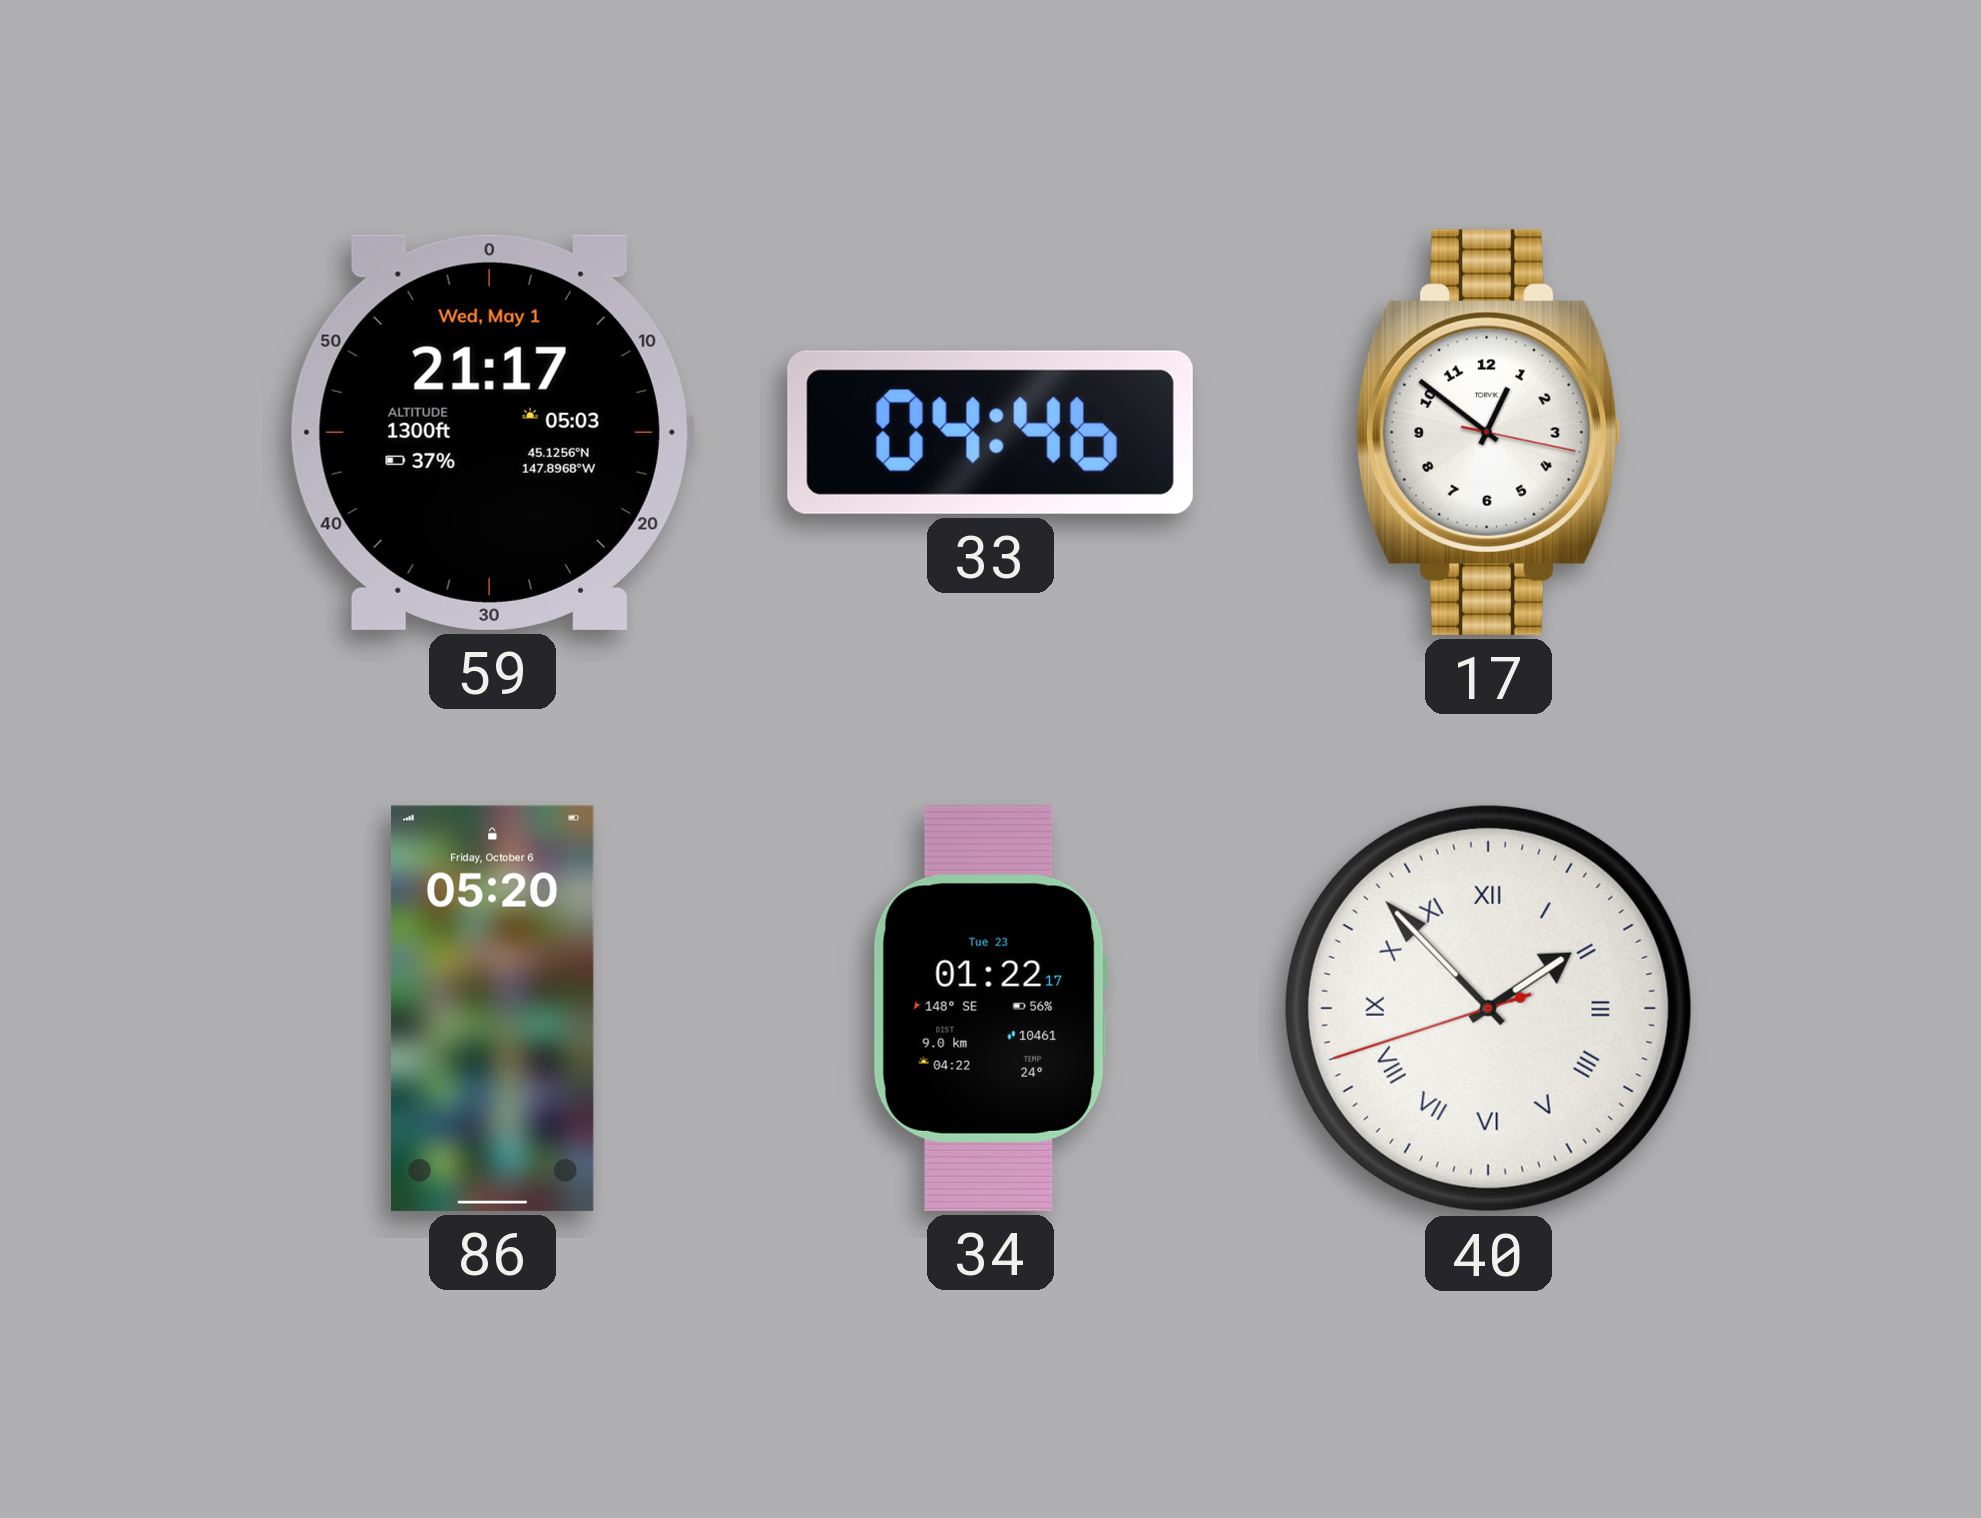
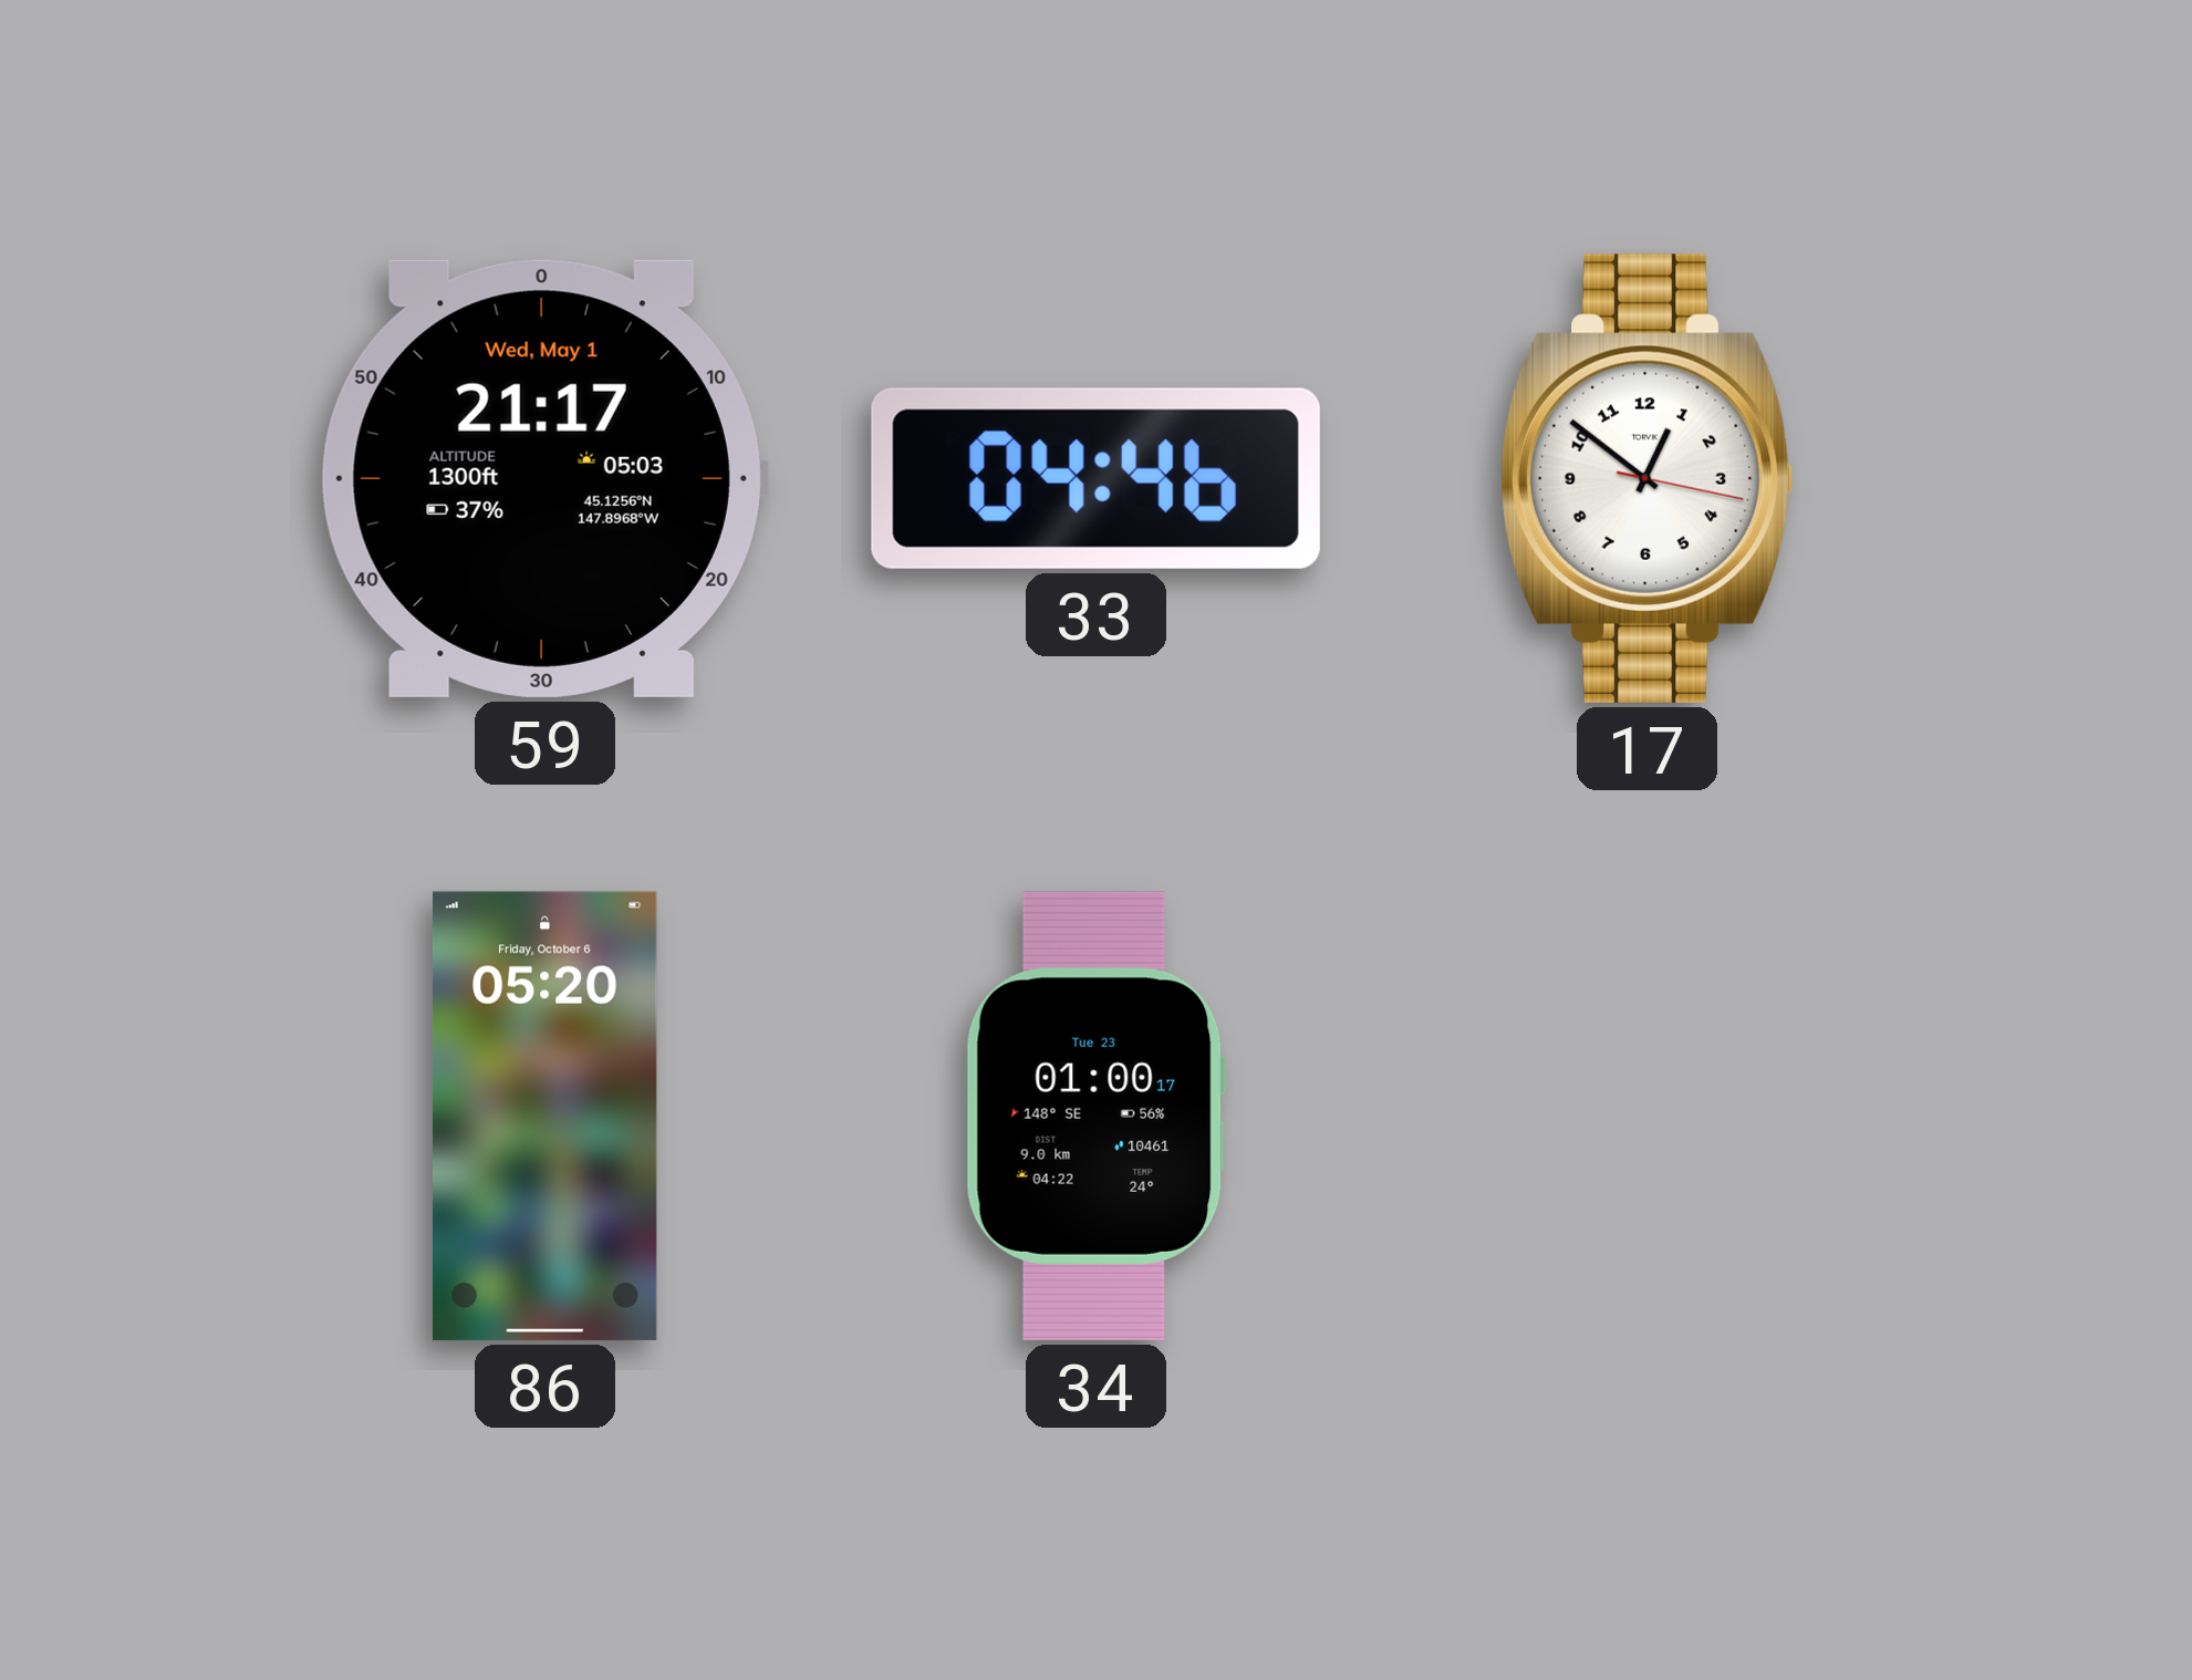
34: 01:22 -> 01:00 (1095, 1116)
40: 1:52 -> none (1488, 1008)
